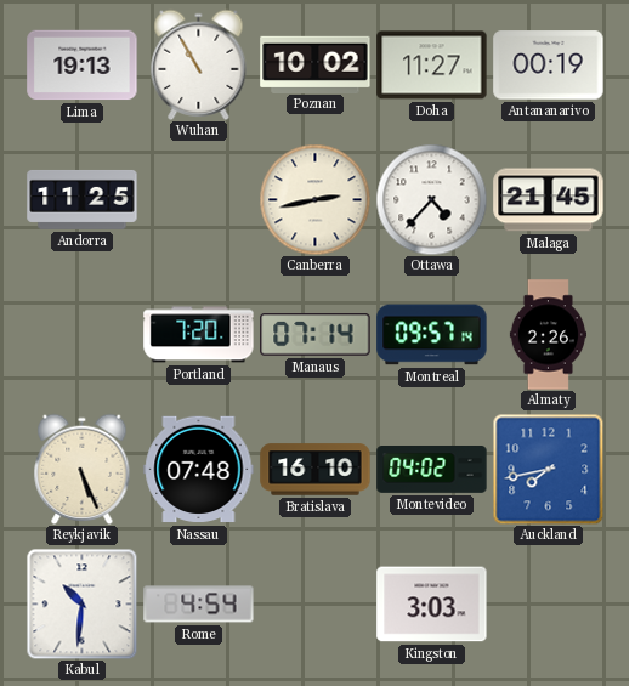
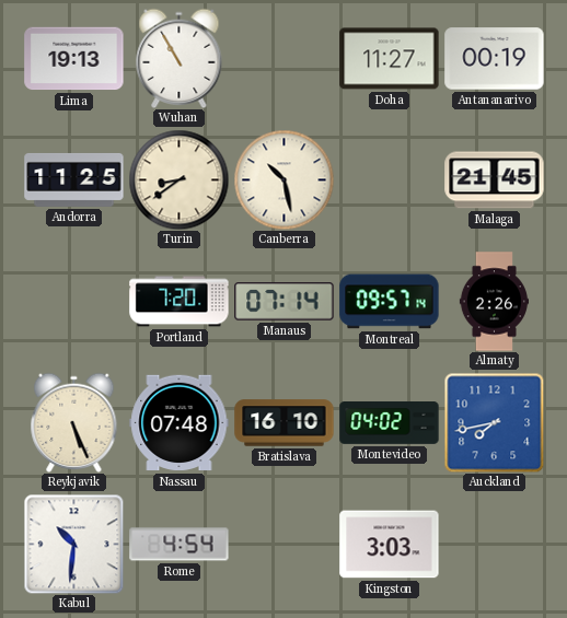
Poznan: 10:02 -> none (316, 64)
Turin: none -> 8:39 (178, 179)
Canberra: 2:43 -> 10:28 (283, 179)
Ottawa: 4:37 -> none (431, 199)
